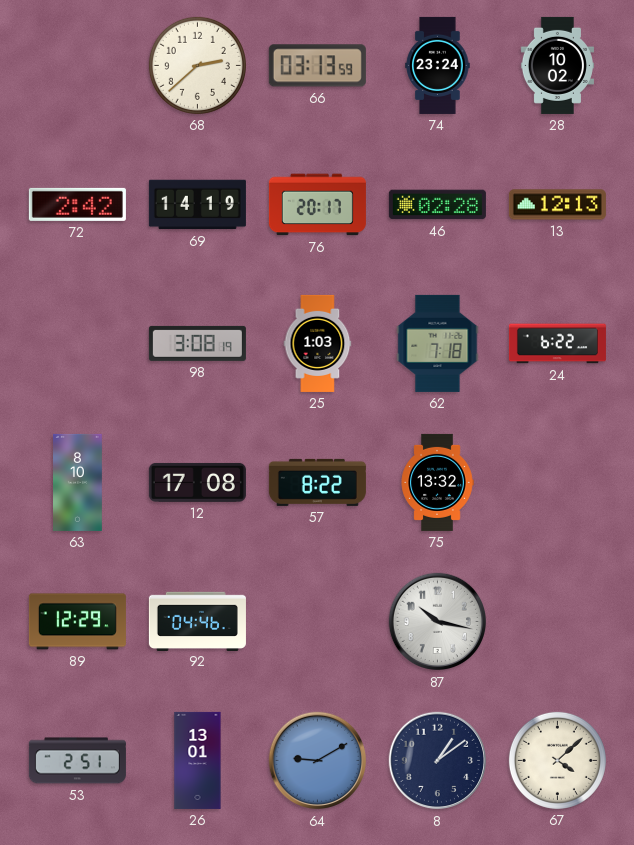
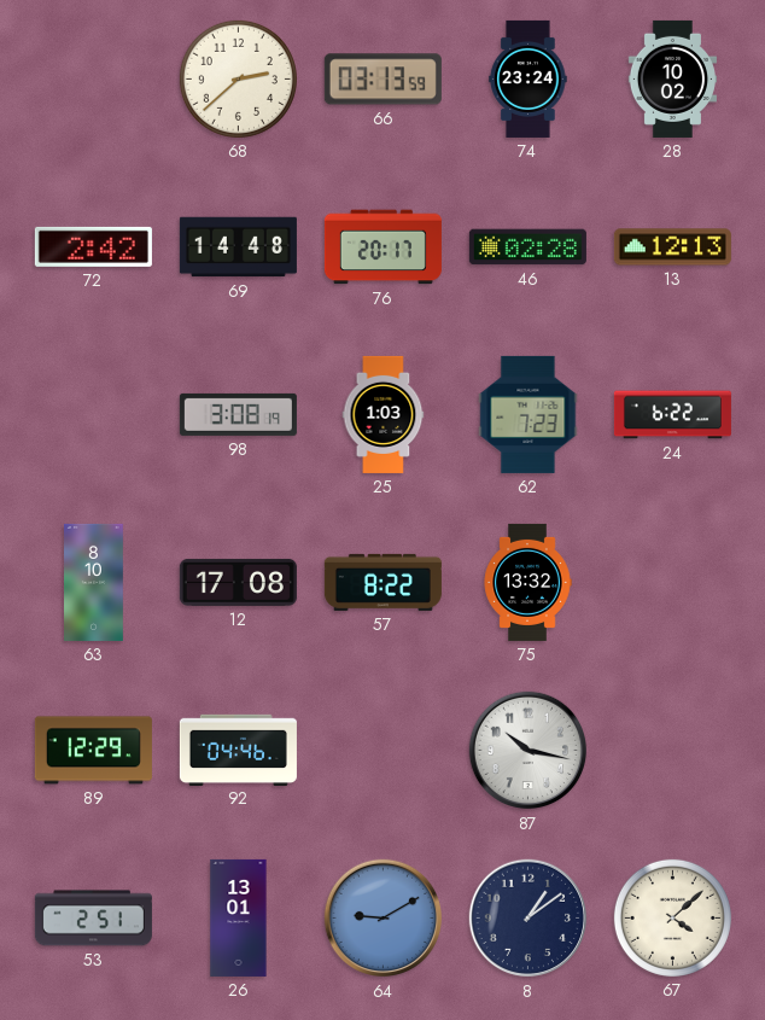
69: 14:19 -> 14:48 (238, 247)
62: 7:18 -> 7:23 (529, 414)
